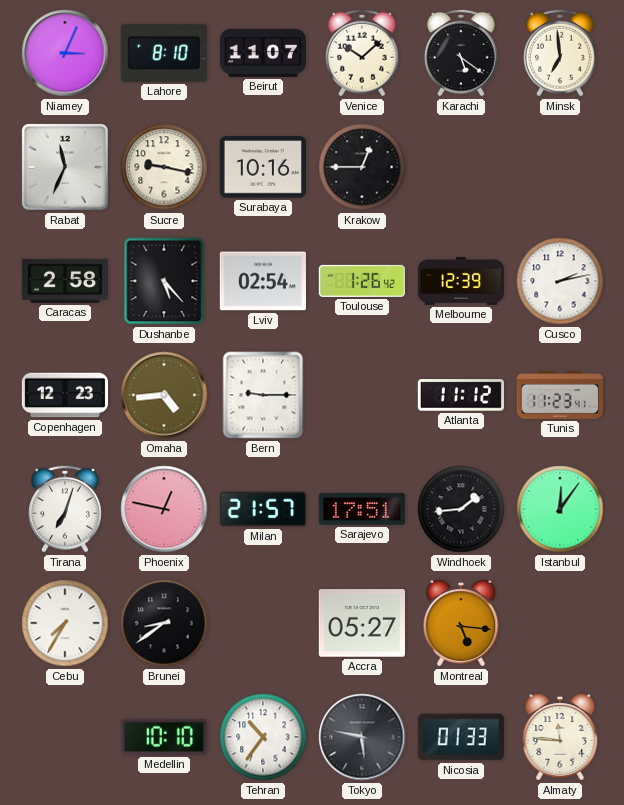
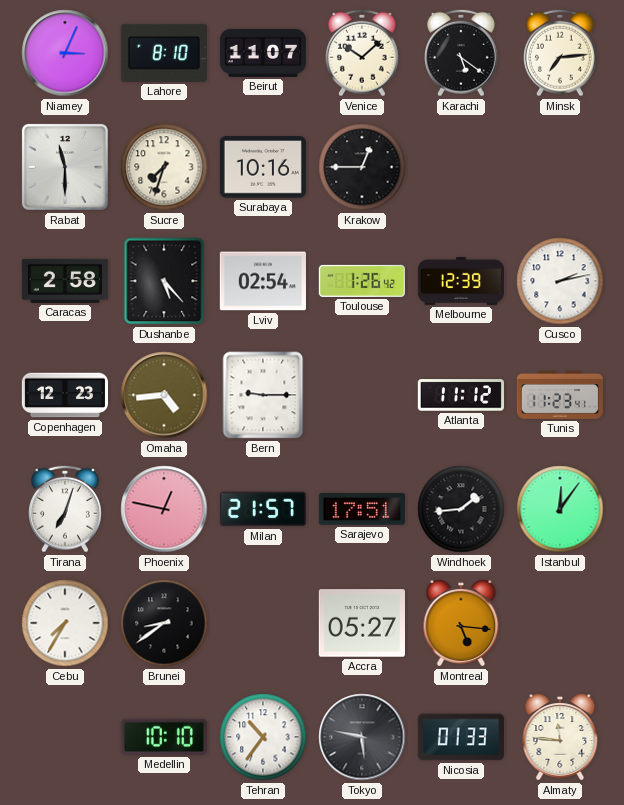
Minsk: 6:59 -> 7:14 (561, 53)
Rabat: 11:34 -> 11:30 (65, 167)
Sucre: 9:17 -> 7:33 (164, 167)
